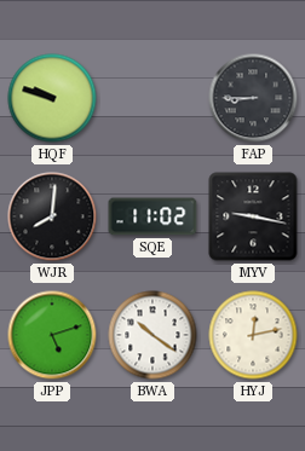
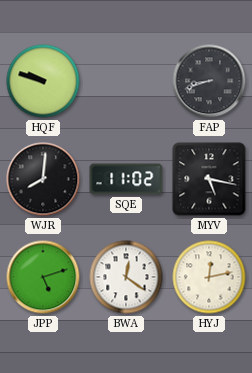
FAP: 8:45 -> 8:42 (209, 81)
MYV: 9:17 -> 5:17 (209, 179)
BWA: 10:21 -> 12:21 (126, 277)
